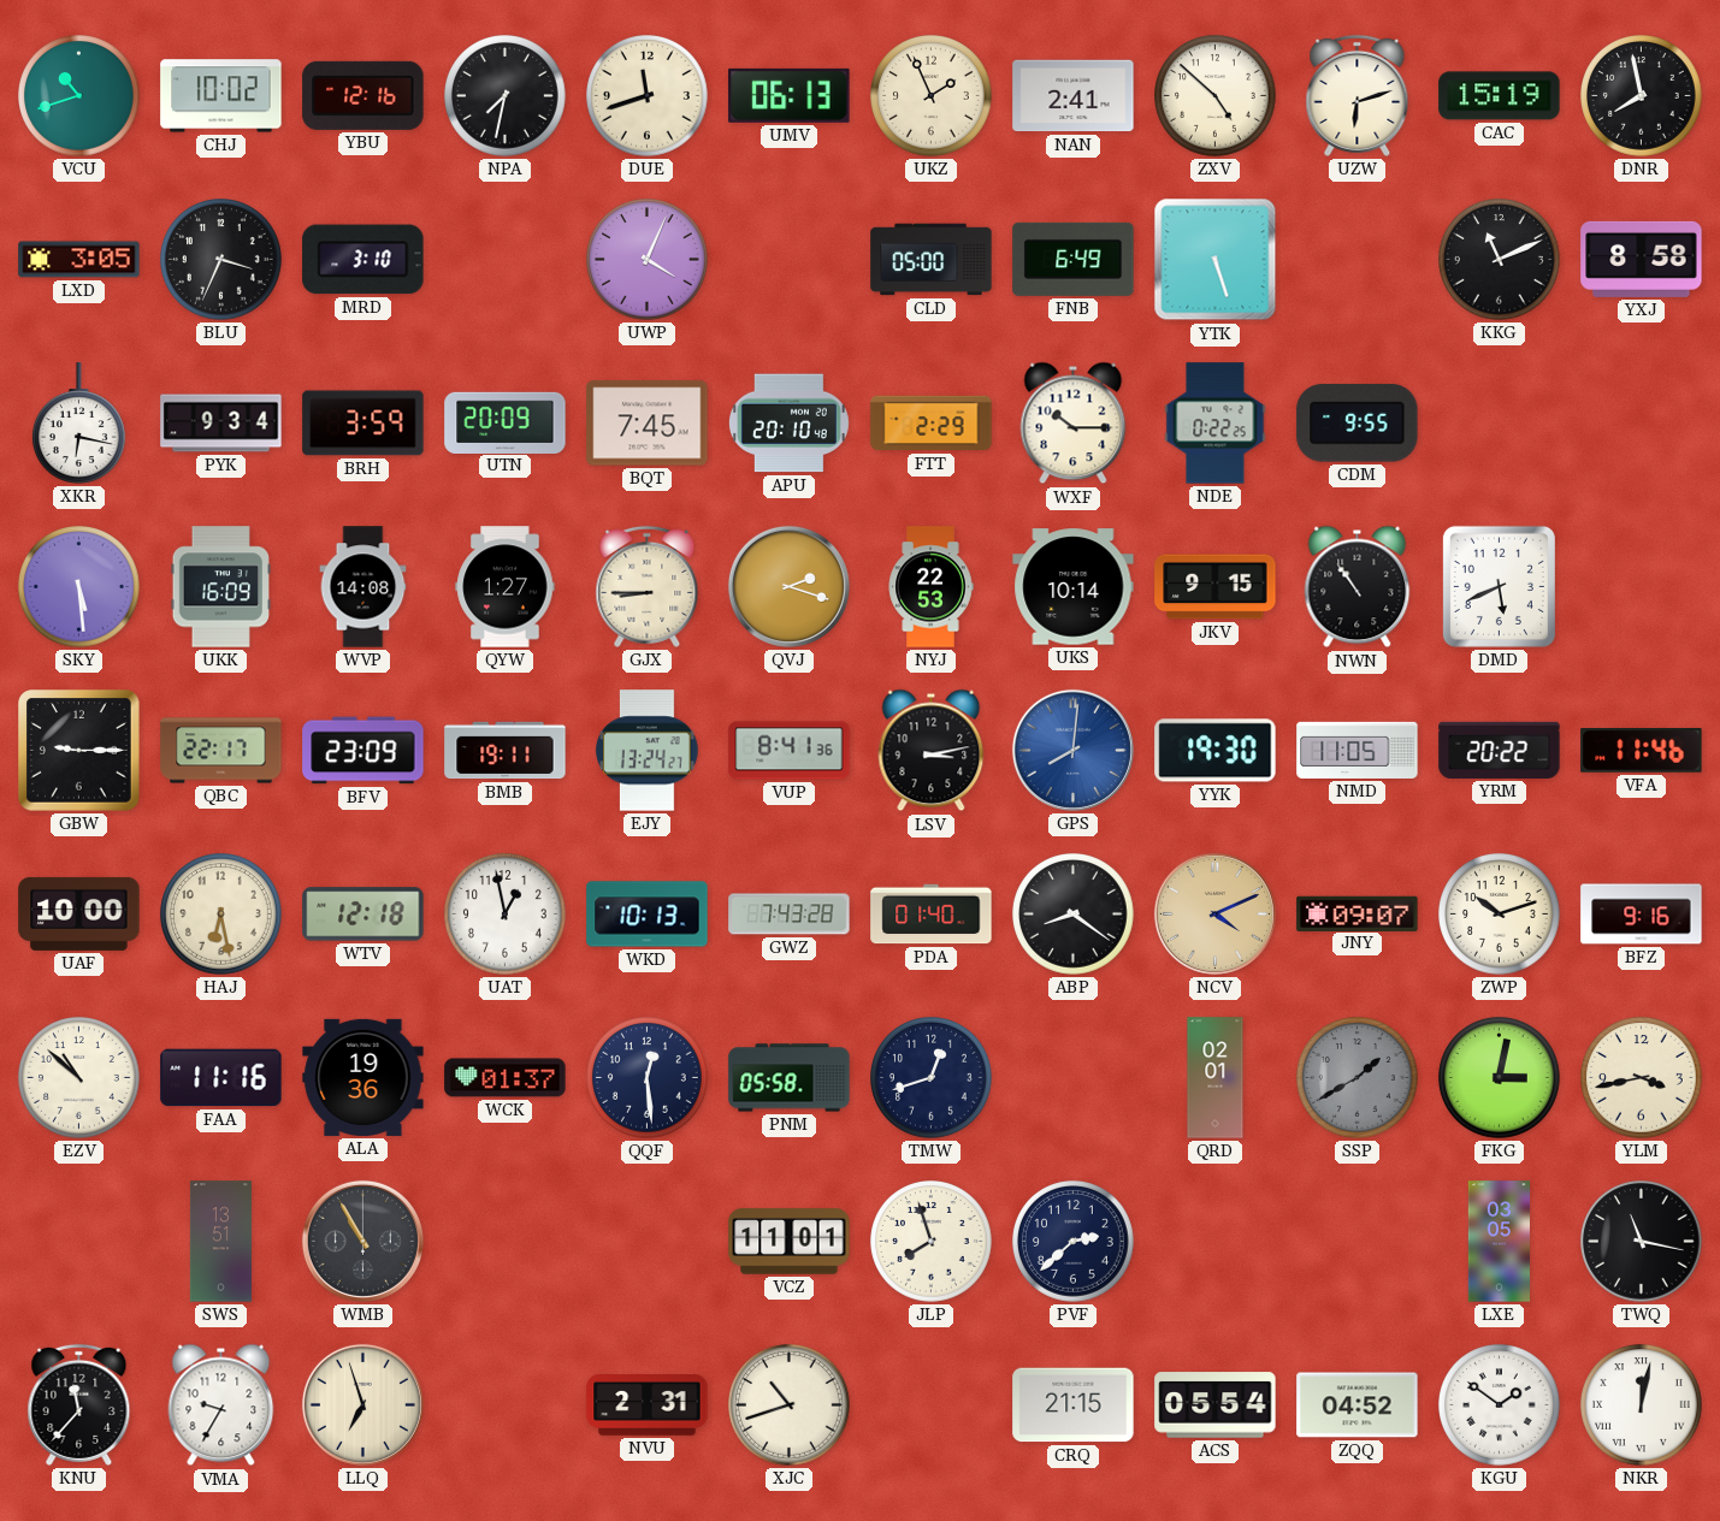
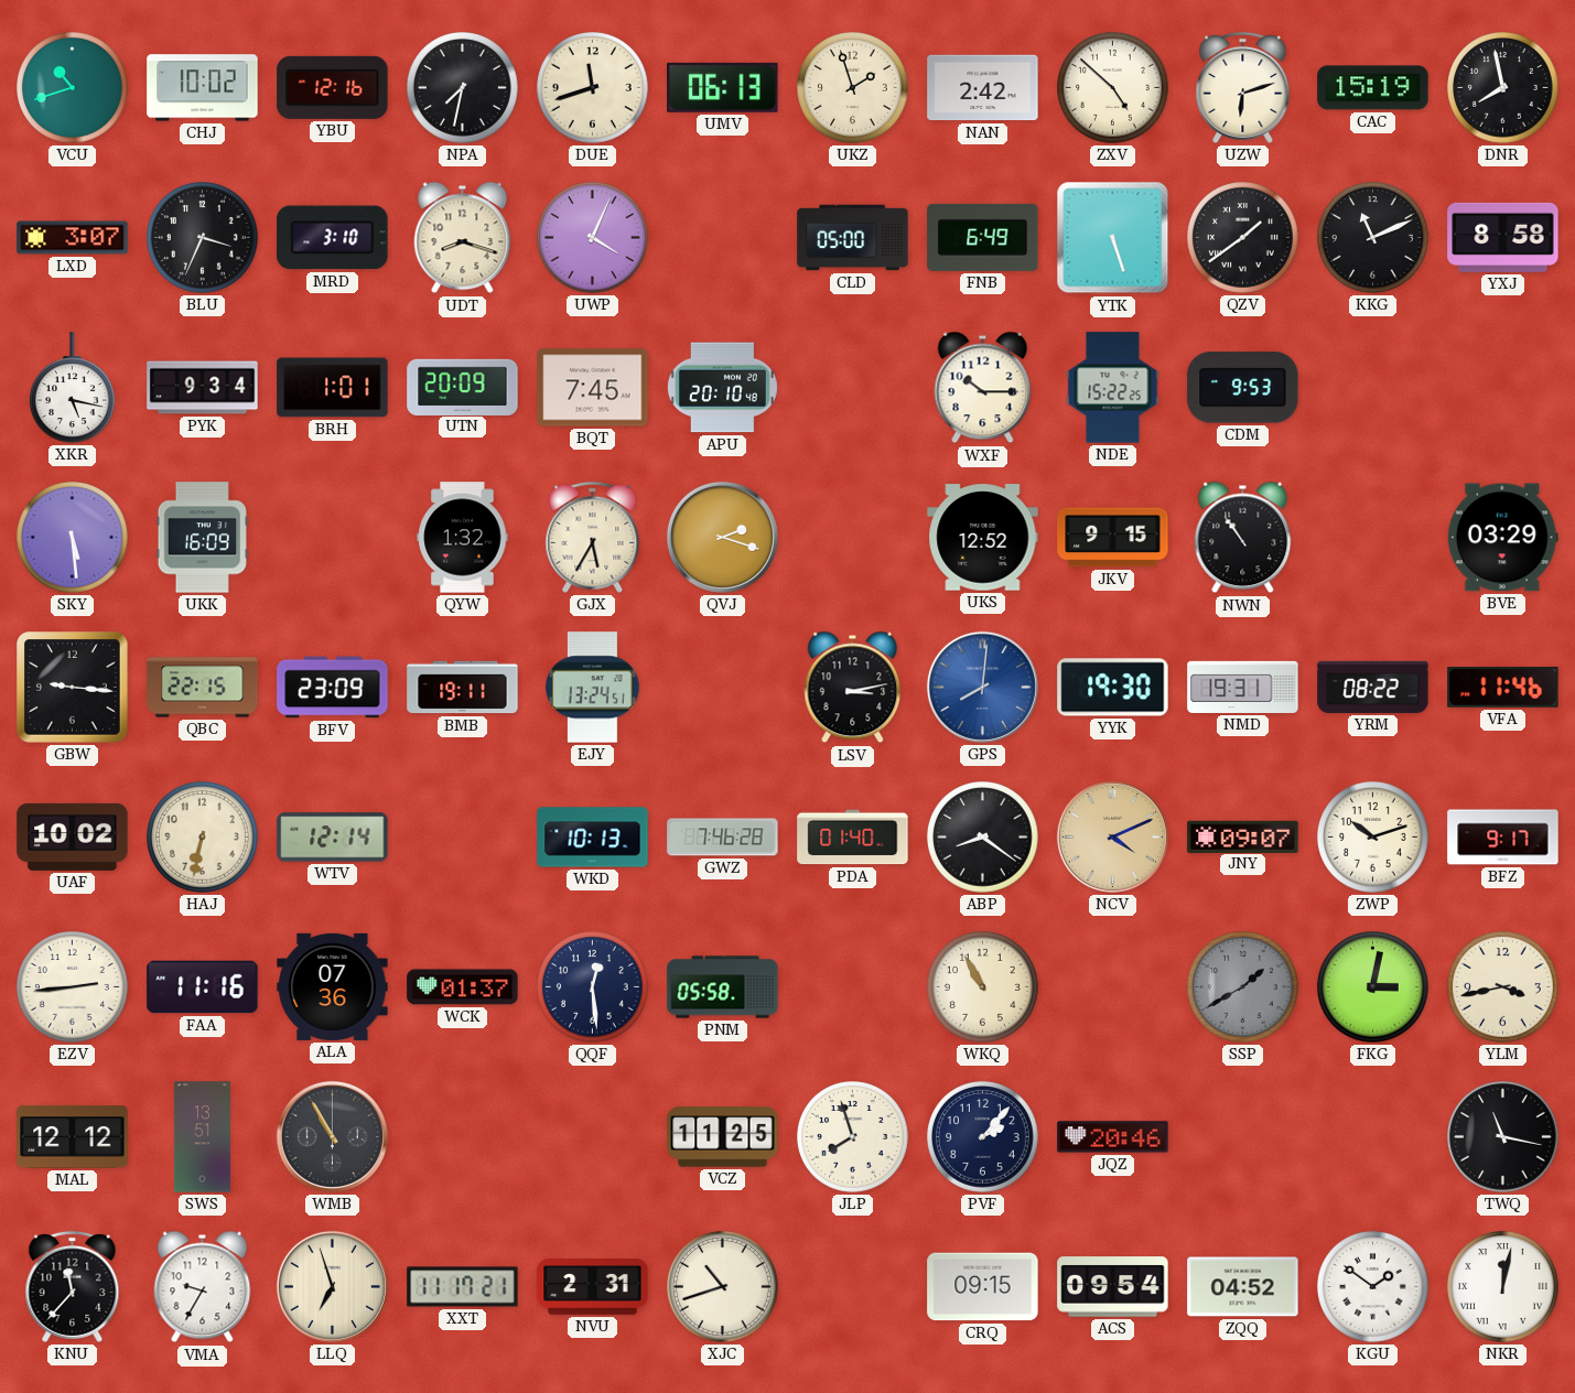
UKZ: 1:56 -> 1:57 (853, 88)
NAN: 2:41 -> 2:42 (983, 88)
LXD: 3:05 -> 3:07 (73, 238)
UDT: none -> 8:18 (463, 238)
QZV: none -> 1:39 (1243, 238)
XKR: 6:17 -> 5:17 (73, 388)
BRH: 3:59 -> 1:01 (333, 388)
FTT: 2:29 -> none (932, 424)
NDE: 0:22 -> 15:22 (1113, 388)
CDM: 9:55 -> 9:53 (1243, 388)
WVP: 14:08 -> none (363, 587)
QYW: 1:27 -> 1:32 (463, 538)
GJX: 8:45 -> 5:35 (593, 537)
NYJ: 22:53 -> none (930, 587)
UKS: 10:14 -> 12:52 (983, 538)
DMD: 5:41 -> none (1499, 586)
BVE: none -> 03:29 (1502, 538)
GBW: 9:15 -> 9:16 (73, 688)
QBC: 22:17 -> 22:15 (203, 688)
EJY: 13:24:27 -> 13:24:51 (593, 688)
VUP: 8:41 -> none (790, 751)
NMD: 11:05 -> 19:31 (1243, 687)
YRM: 20:22 -> 08:22 (1373, 687)
UAF: 10:00 -> 10:02 (73, 836)
HAJ: 6:28 -> 6:32 (203, 838)
WTV: 12:18 -> 12:14 (333, 838)
UAT: 12:58 -> none (506, 915)
GWZ: 7:43 -> 7:46 (723, 838)
BFZ: 9:16 -> 9:17 (1503, 838)
EZV: 10:52 -> 2:44 (73, 987)
ALA: 19:36 -> 07:36 (333, 986)
TMW: 12:42 -> none (932, 1078)
WKQ: none -> 10:55 (983, 987)
QRD: 02:01 -> none (1216, 1078)
MAL: none -> 12:12 (73, 1137)
VCZ: 11:01 -> 11:25 (723, 1137)
PVF: 2:38 -> 2:07 (983, 1137)
JQZ: none -> 20:46 (1113, 1137)
LXE: 03:05 -> none (1499, 1242)
XXT: none -> 11:17 (463, 1287)
CRQ: 21:15 -> 09:15 (983, 1287)
ACS: 05:54 -> 09:54 (1113, 1287)
